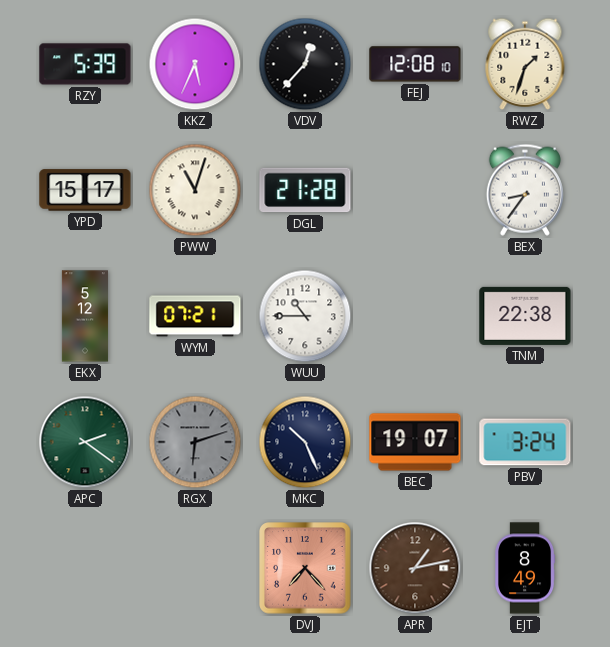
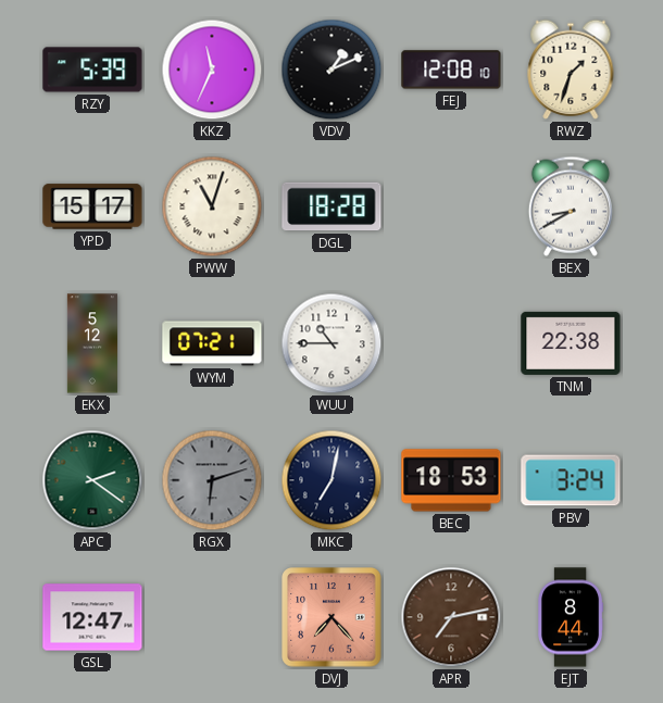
KKZ: 5:34 -> 11:34 (212, 70)
VDV: 12:37 -> 1:11 (331, 70)
DGL: 21:28 -> 18:28 (331, 206)
BEX: 8:36 -> 8:40 (571, 206)
MKC: 10:26 -> 7:02 (331, 480)
BEC: 19:07 -> 18:53 (451, 480)
GSL: none -> 12:47 (92, 617)
APR: 1:13 -> 7:13 (451, 617)
EJT: 8:49 -> 8:44 (572, 617)
